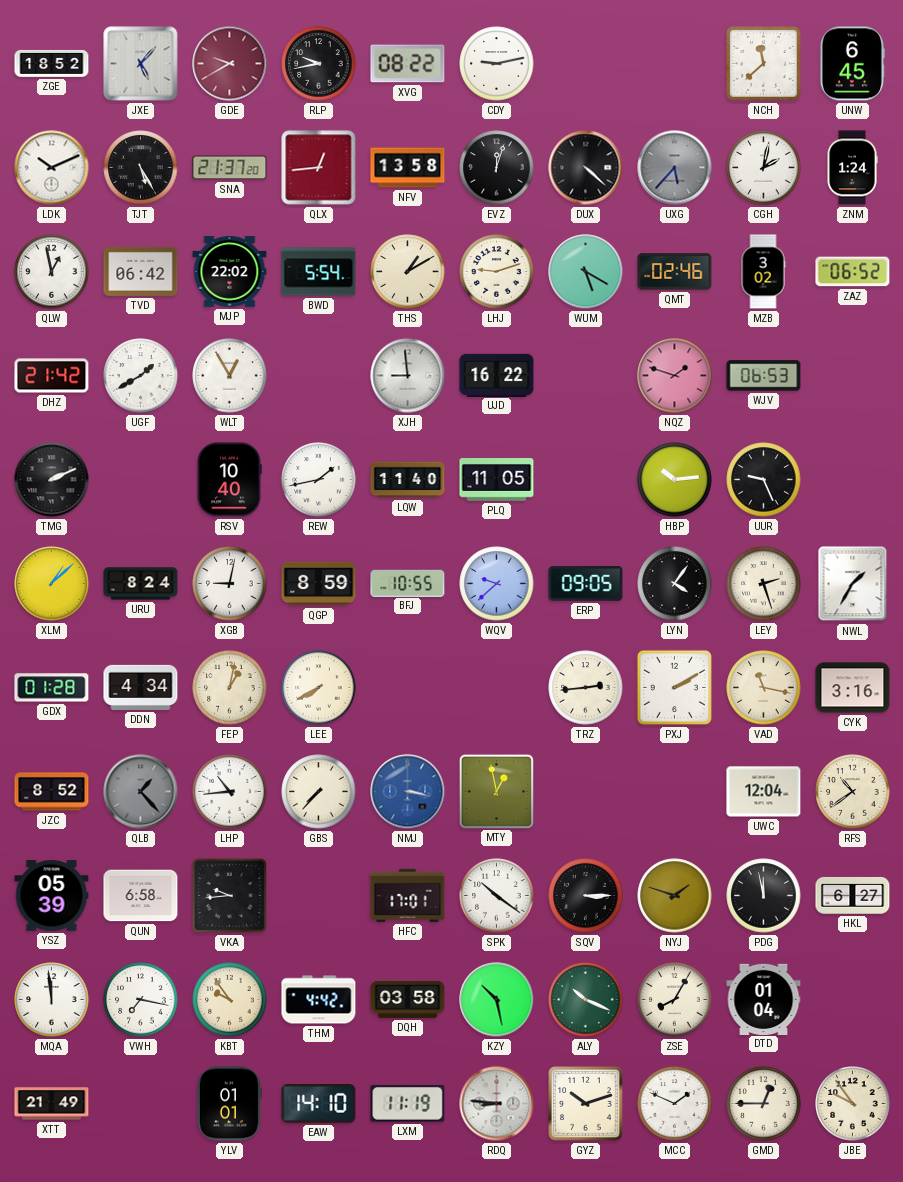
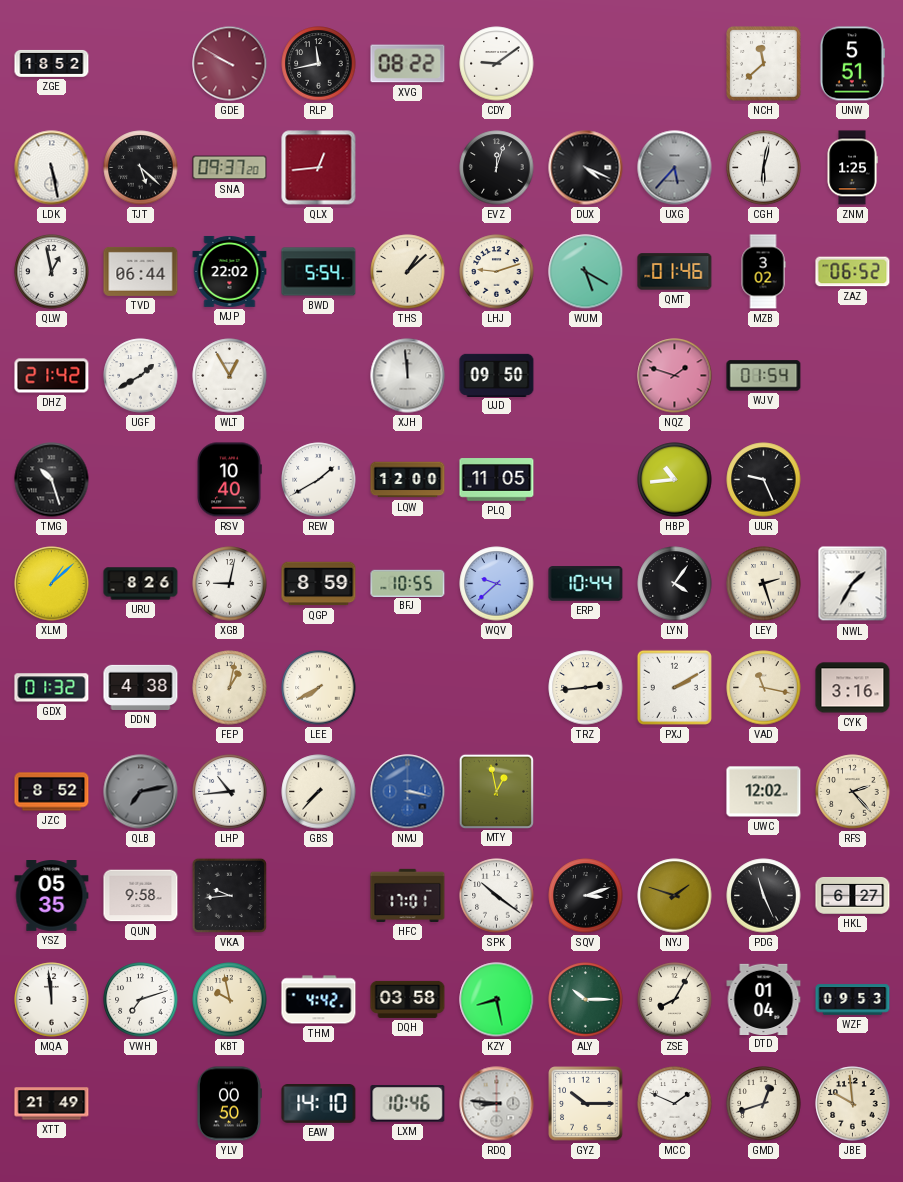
JXE: 5:07 -> none (141, 64)
GDE: 9:40 -> 9:50 (230, 64)
RLP: 9:43 -> 11:43 (319, 64)
CDY: 9:13 -> 9:09 (497, 64)
UNW: 6:45 -> 5:51 (852, 64)
LDK: 10:11 -> 5:28 (52, 168)
TJT: 5:25 -> 5:22 (141, 168)
SNA: 21:37 -> 09:37 (230, 168)
NFV: 13:58 -> none (408, 168)
DUX: 4:22 -> 4:19 (586, 168)
CGH: 2:02 -> 6:02 (764, 168)
ZNM: 1:24 -> 1:25 (852, 168)
TVD: 06:42 -> 06:44 (141, 271)
THS: 1:10 -> 1:08 (408, 272)
QMT: 02:46 -> 01:46 (675, 272)
XJH: 8:59 -> 11:59 (408, 376)
UJD: 16:22 -> 09:50 (497, 375)
WJV: 06:53 -> 01:54 (764, 376)
TMG: 2:11 -> 10:27 (52, 480)
REW: 1:43 -> 1:40 (319, 480)
LQW: 11:40 -> 12:00 (408, 480)
HBP: 10:14 -> 10:44 (675, 480)
URU: 8:24 -> 8:26 (141, 584)
ERP: 09:05 -> 10:44 (586, 584)
GDX: 01:28 -> 01:32 (52, 688)
DDN: 4:34 -> 4:38 (141, 687)
QLB: 1:23 -> 7:13 (141, 792)
UWC: 12:04 -> 12:02 (764, 792)
RFS: 10:39 -> 2:23 (853, 792)
YSZ: 05:39 -> 05:35 (52, 896)
QUN: 6:58 -> 9:58 (141, 896)
SQV: 3:15 -> 3:12 (586, 896)
PDG: 11:58 -> 11:26 (764, 896)
VWH: 7:17 -> 7:12 (141, 1000)
KBT: 9:54 -> 9:58 (230, 1000)
KZY: 10:28 -> 8:28 (497, 1000)
ALY: 10:19 -> 10:15 (586, 1000)
WZF: none -> 09:53 (853, 1000)
YLV: 01:01 -> 00:50 (229, 1104)
LXM: 11:19 -> 10:46 (408, 1104)
GYZ: 10:12 -> 10:15 (586, 1104)
GMD: 12:45 -> 12:42 (764, 1104)
JBE: 9:54 -> 9:59 (853, 1104)
